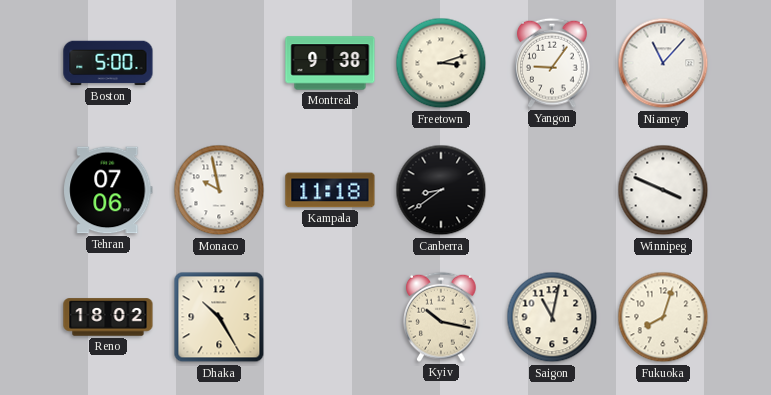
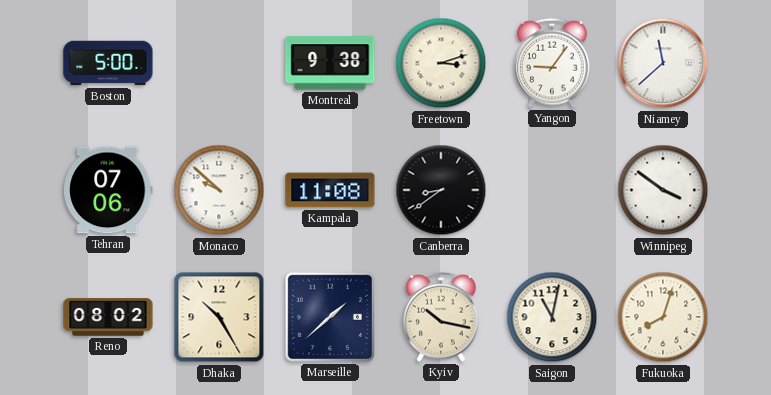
Niamey: 11:07 -> 11:38 (663, 63)
Monaco: 9:58 -> 9:52 (219, 190)
Kampala: 11:18 -> 11:08 (330, 190)
Winnipeg: 3:49 -> 3:51 (663, 190)
Reno: 18:02 -> 08:02 (108, 317)
Marseille: none -> 1:38 (330, 317)
